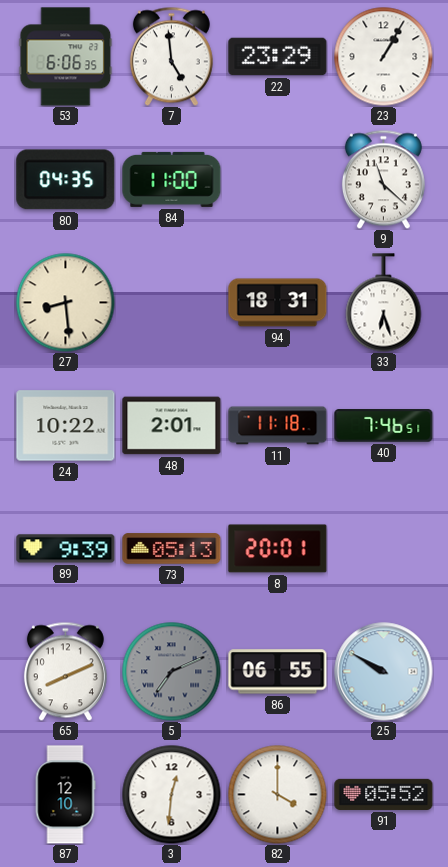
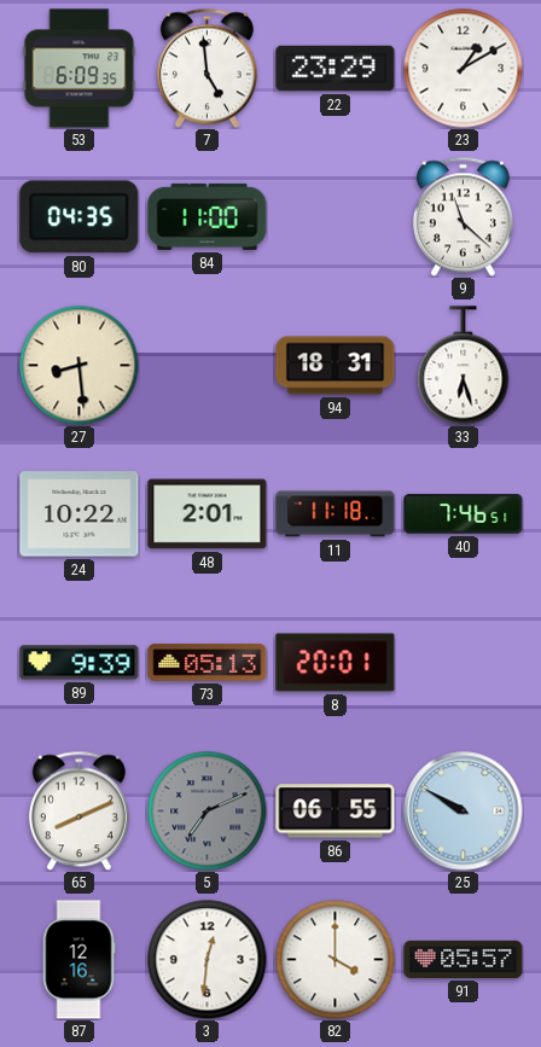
53: 6:06 -> 6:09 (80, 69)
23: 1:05 -> 1:10 (464, 69)
87: 12:10 -> 12:16 (78, 960)
91: 05:52 -> 05:57 (464, 959)
